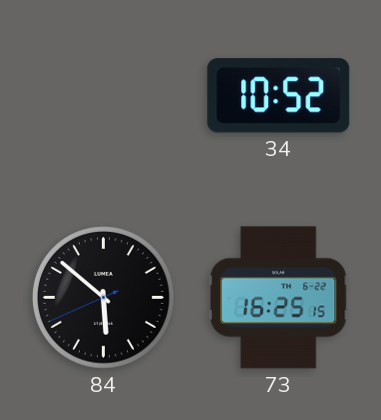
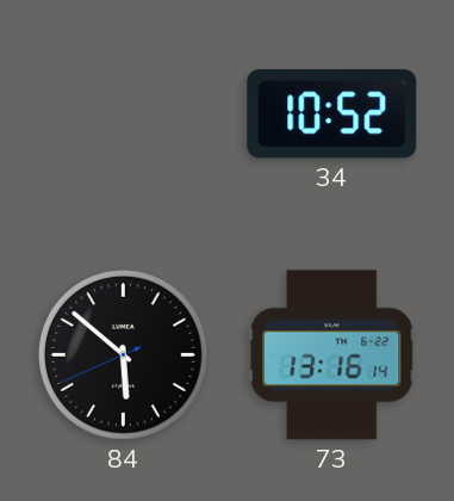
73: 16:25 -> 13:16 (332, 355)
